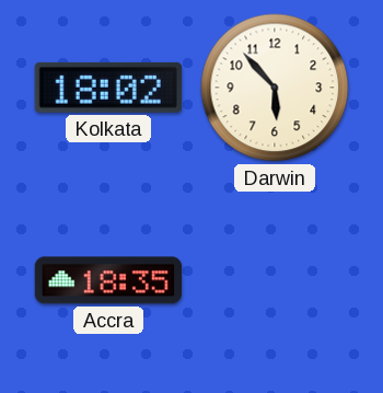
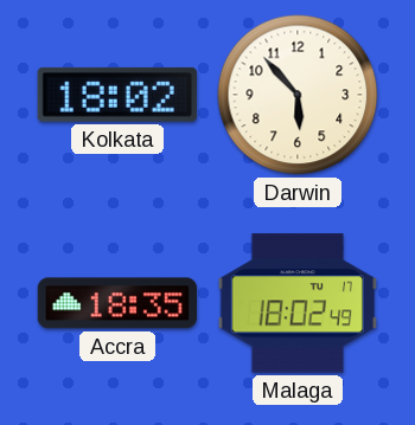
Malaga: none -> 18:02 (298, 303)
